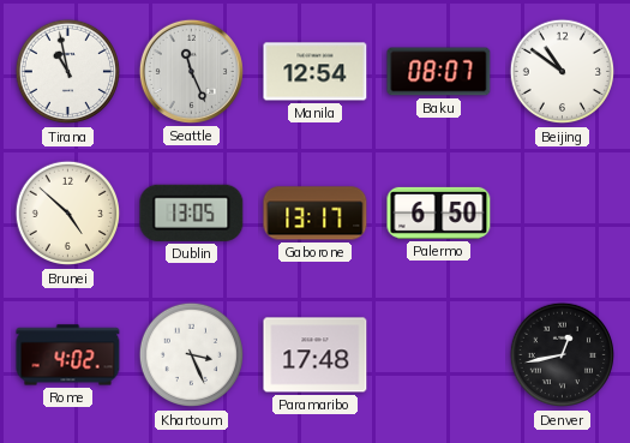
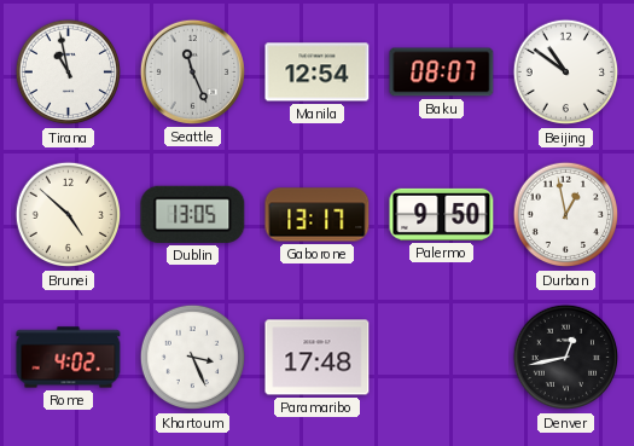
Palermo: 6:50 -> 9:50 (442, 214)
Durban: none -> 12:58 (566, 215)
